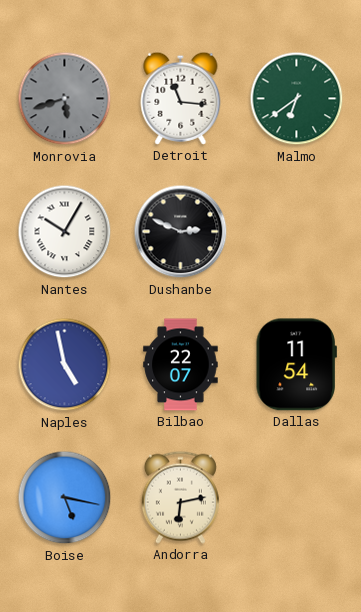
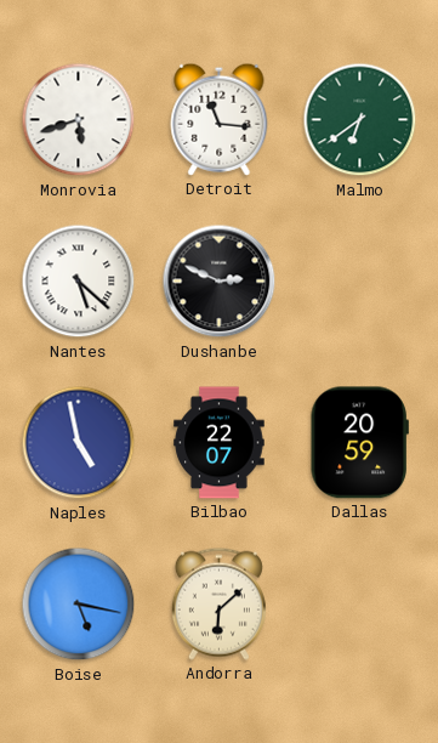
Monrovia dial: grey -> white (79, 120)
Nantes: 10:05 -> 5:22 (79, 282)
Dallas: 11:54 -> 20:59 (359, 443)
Andorra: 6:13 -> 6:08 (218, 603)
